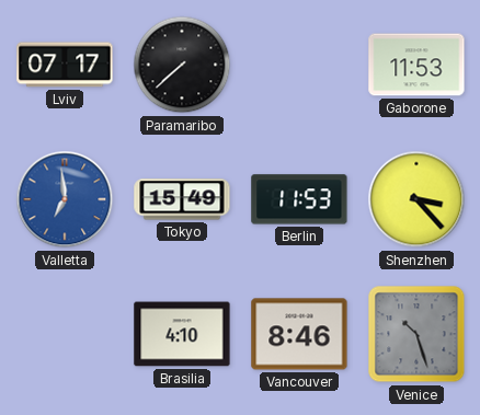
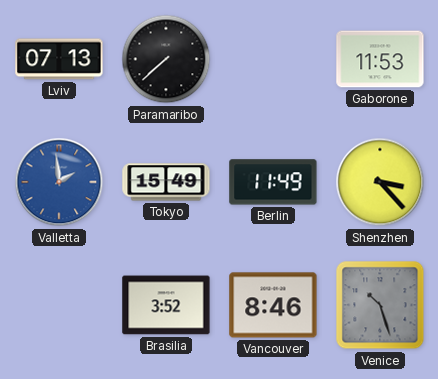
Lviv: 07:17 -> 07:13 (59, 59)
Valletta: 6:59 -> 1:59 (59, 182)
Berlin: 11:53 -> 11:49 (273, 182)
Brasilia: 4:10 -> 3:52 (166, 305)
